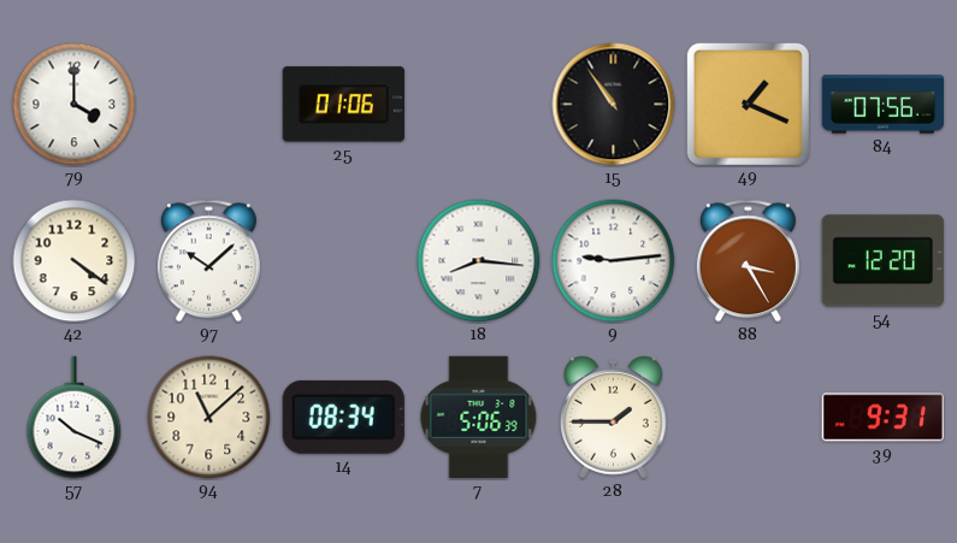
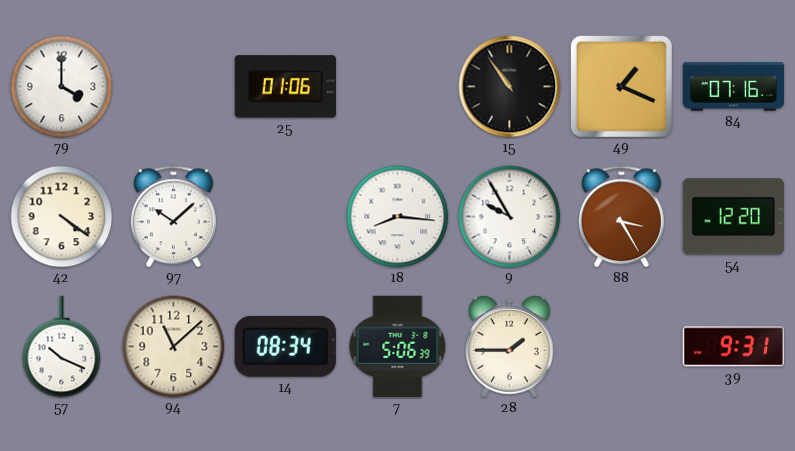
84: 07:56 -> 07:16 (733, 87)
9: 9:14 -> 9:55 (510, 217)
